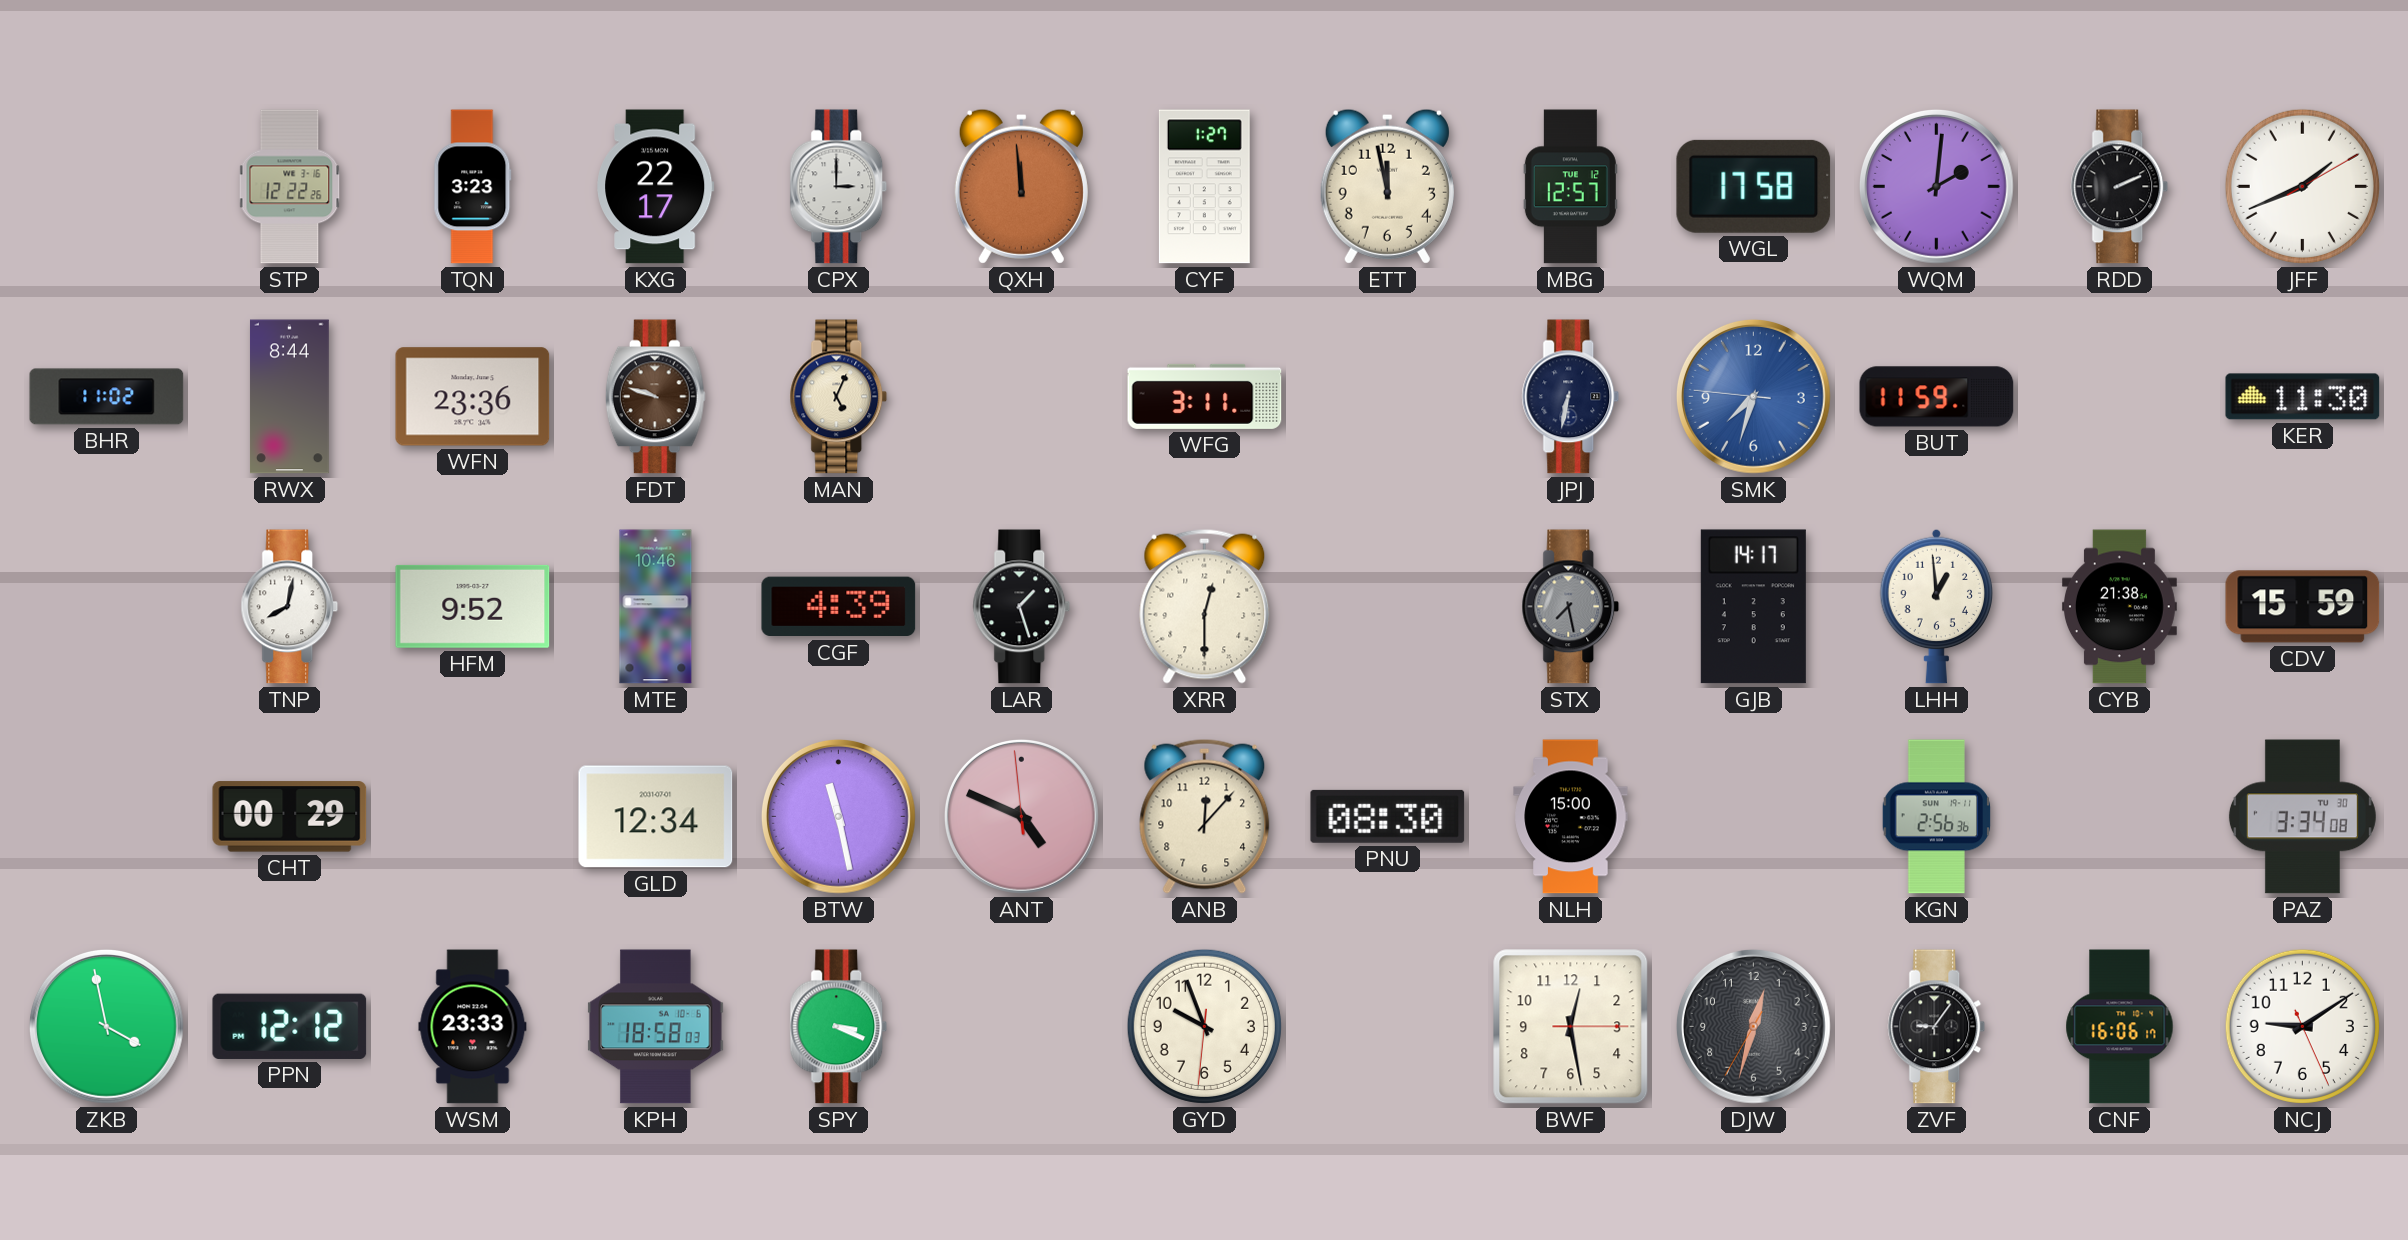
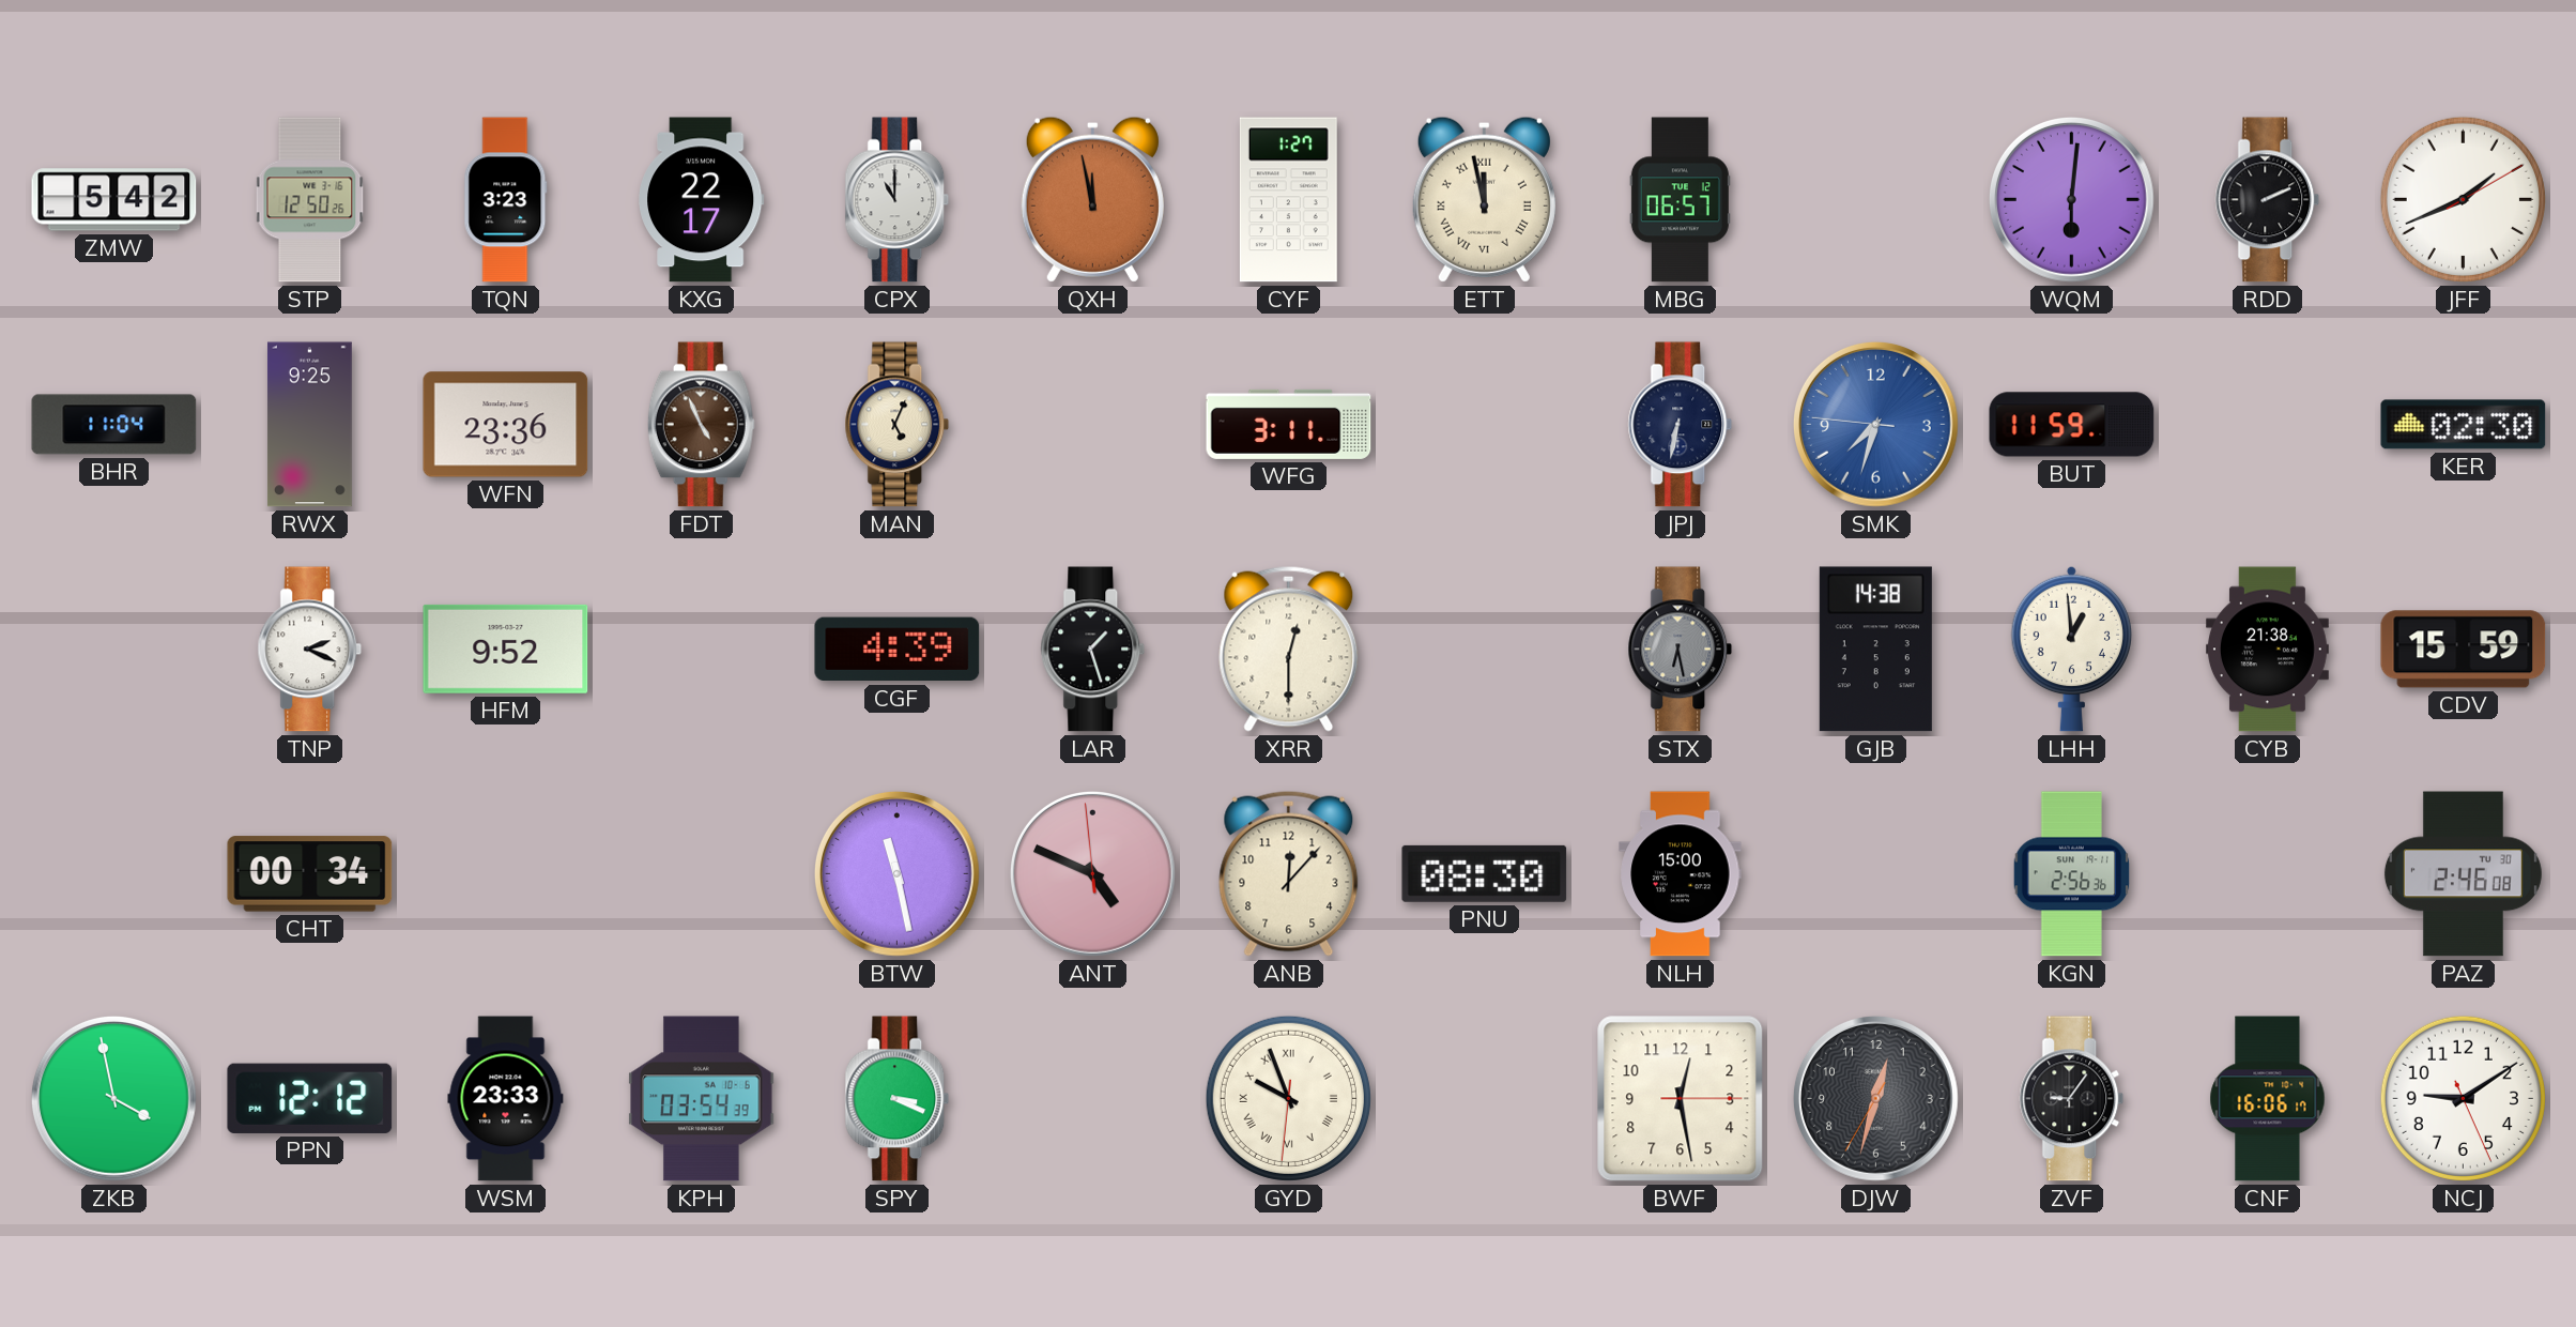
ZMW: none -> 5:42 (114, 200)
STP: 12:22 -> 12:50 (310, 200)
CPX: 3:00 -> 11:00 (898, 200)
QXH: 11:59 -> 11:58 (1092, 199)
ETT numerals: Arabic -> Roman (1484, 199)
MBG: 12:57 -> 06:57 (1680, 200)
WGL: 17:58 -> none (1754, 186)
WQM: 2:01 -> 6:01 (2071, 199)
BHR: 11:02 -> 11:04 (114, 425)
RWX: 8:44 -> 9:25 (309, 425)
FDT: 9:48 -> 4:56 (701, 425)
KER: 11:30 -> 02:30 (2464, 425)
TNP: 8:02 -> 2:19 (310, 650)
MTE: 10:46 -> none (656, 607)
STX: 7:28 -> 6:28 (1681, 650)
GJB: 14:17 -> 14:38 (1875, 650)
CHT: 00:29 -> 00:34 (310, 874)
GLD: 12:34 -> none (656, 817)
PAZ: 3:34 -> 2:46 (2463, 874)
KPH: 18:58 -> 03:54 (702, 1099)
GYD numerals: Arabic -> Roman (1288, 1098)
